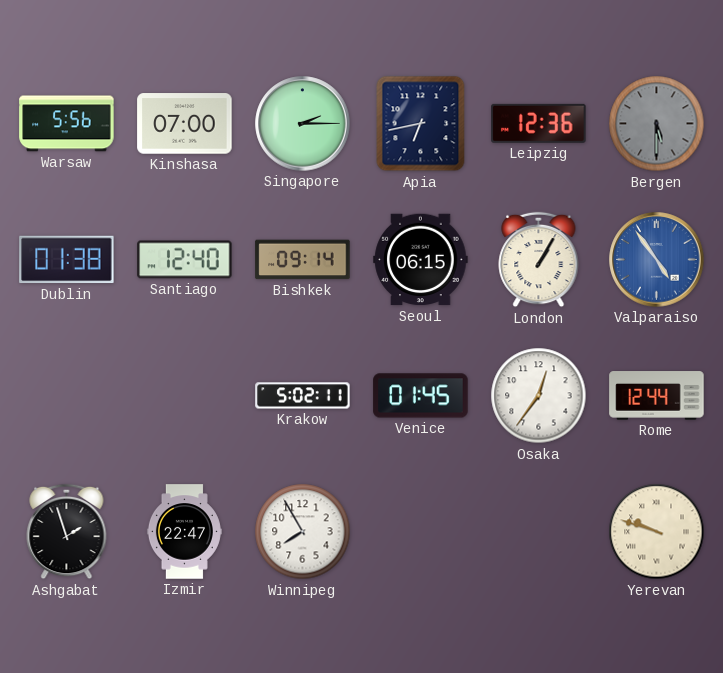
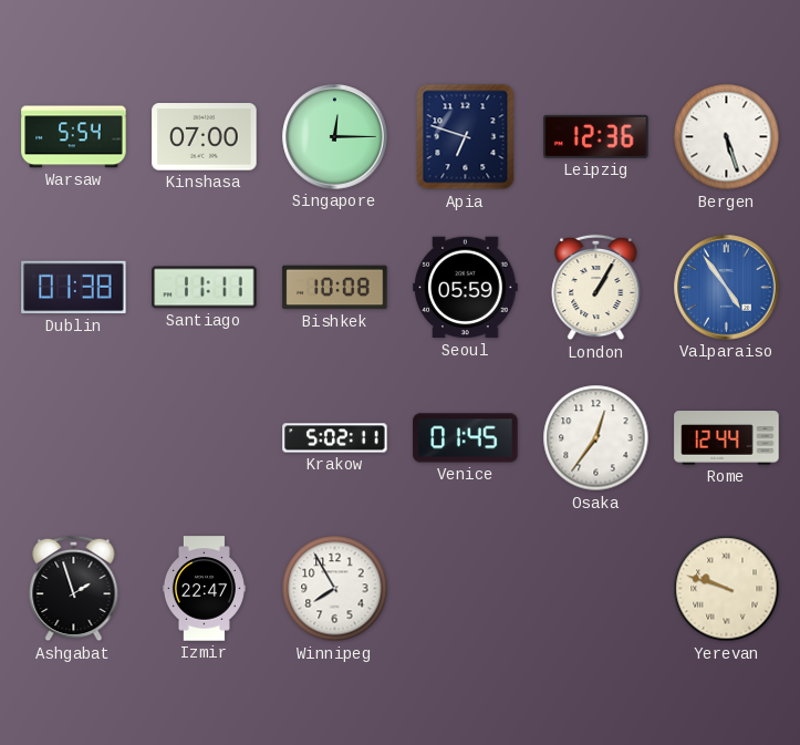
Warsaw: 5:56 -> 5:54 (74, 137)
Singapore: 2:15 -> 12:15 (335, 137)
Apia: 6:43 -> 6:48 (466, 137)
Bergen: 5:30 -> 5:27 (727, 137)
Bergen dial: grey -> white (727, 137)
Santiago: 12:40 -> 11:11 (205, 288)
Bishkek: 09:14 -> 10:08 (335, 288)
Seoul: 06:15 -> 05:59 (466, 288)
